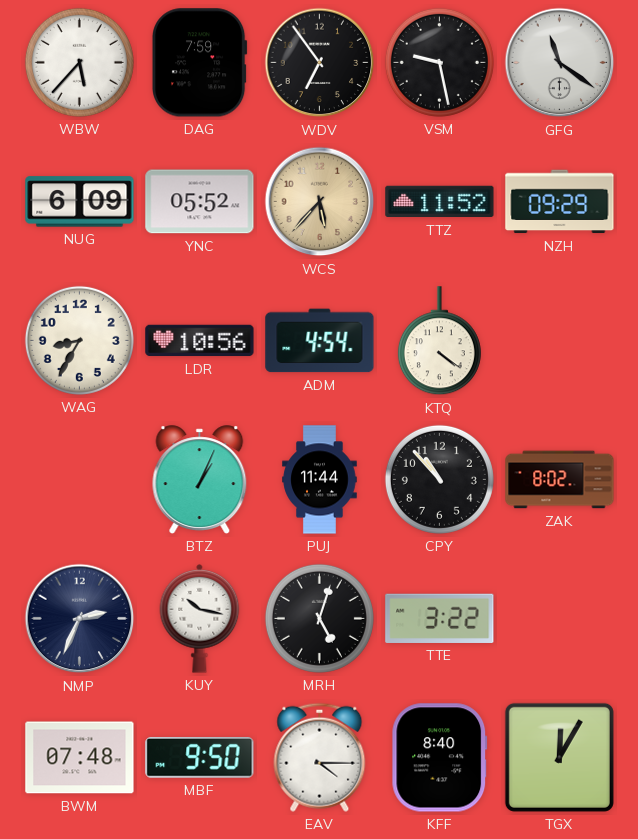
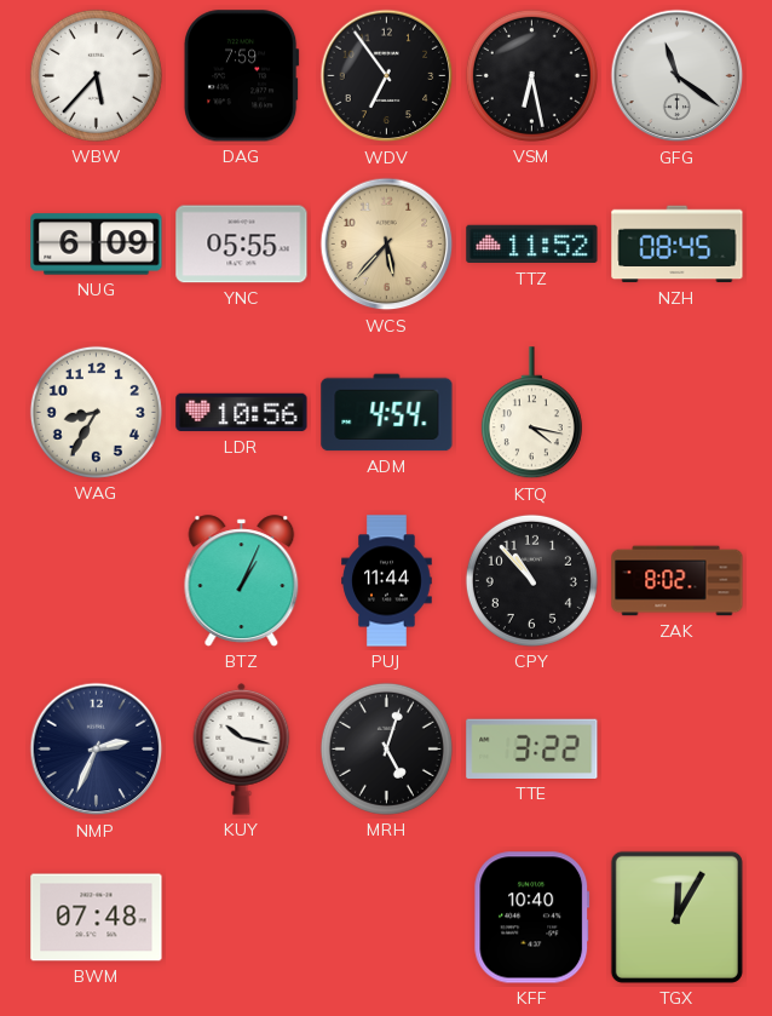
VSM: 9:28 -> 6:28 (531, 75)
YNC: 05:52 -> 05:55 (242, 245)
NZH: 09:29 -> 08:45 (678, 245)
KTQ: 4:21 -> 4:17 (531, 413)
MBF: 9:50 -> none (200, 757)
EAV: 4:15 -> none (320, 757)
KFF: 8:40 -> 10:40 (532, 918)
